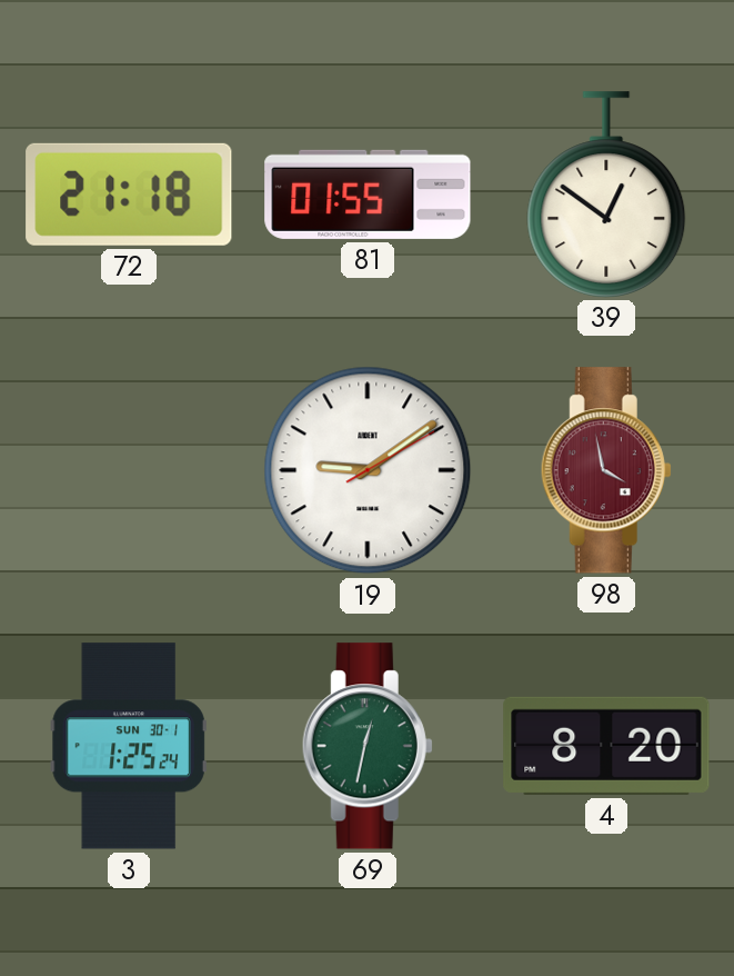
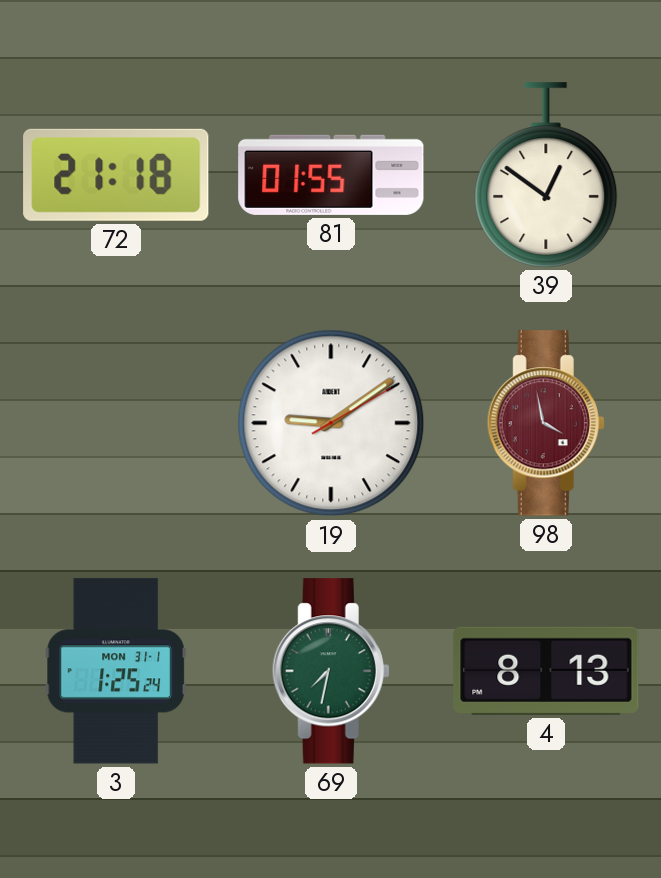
3 date: SUN 30-1 -> MON 31-1 (116, 671)
69: 12:32 -> 7:32 (331, 671)
4: 8:20 -> 8:13 (546, 671)
